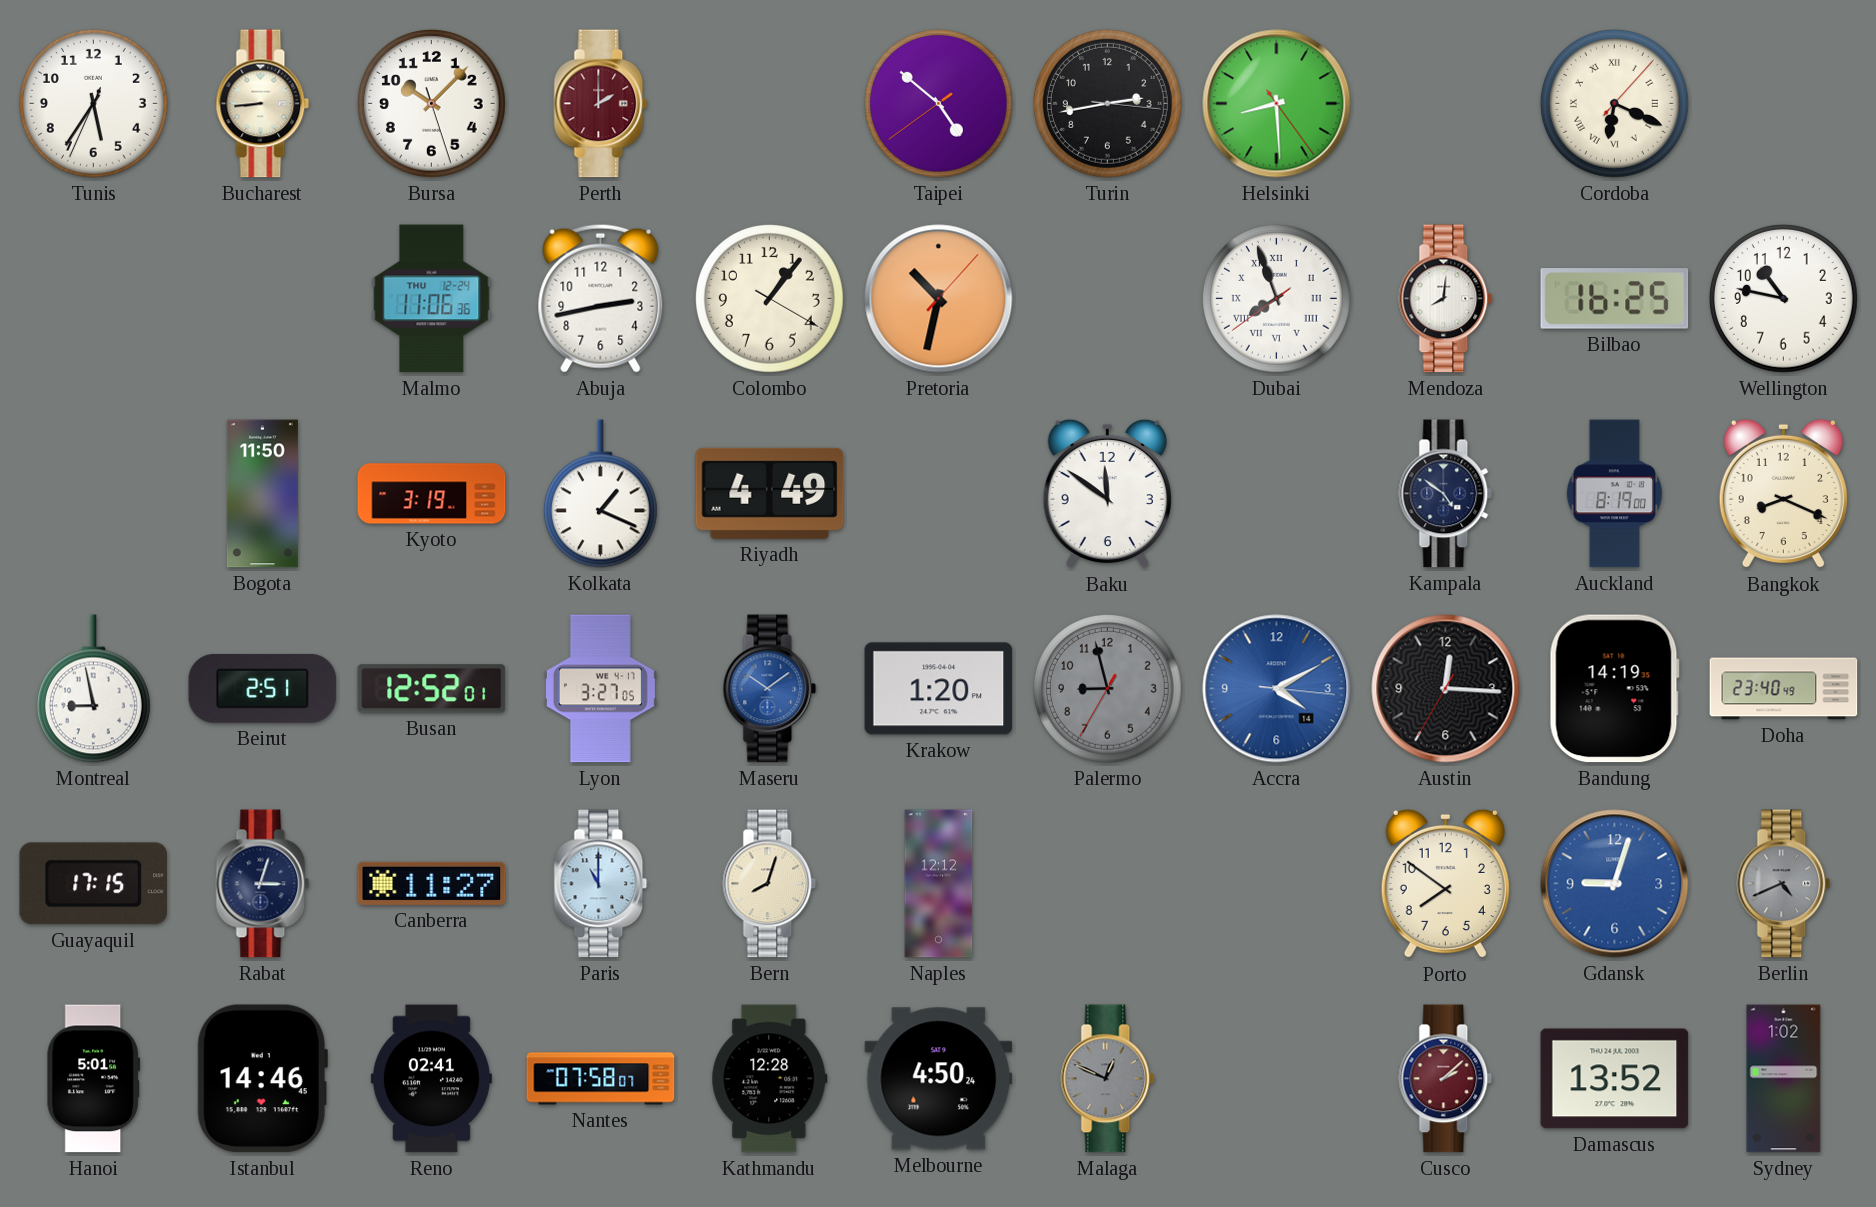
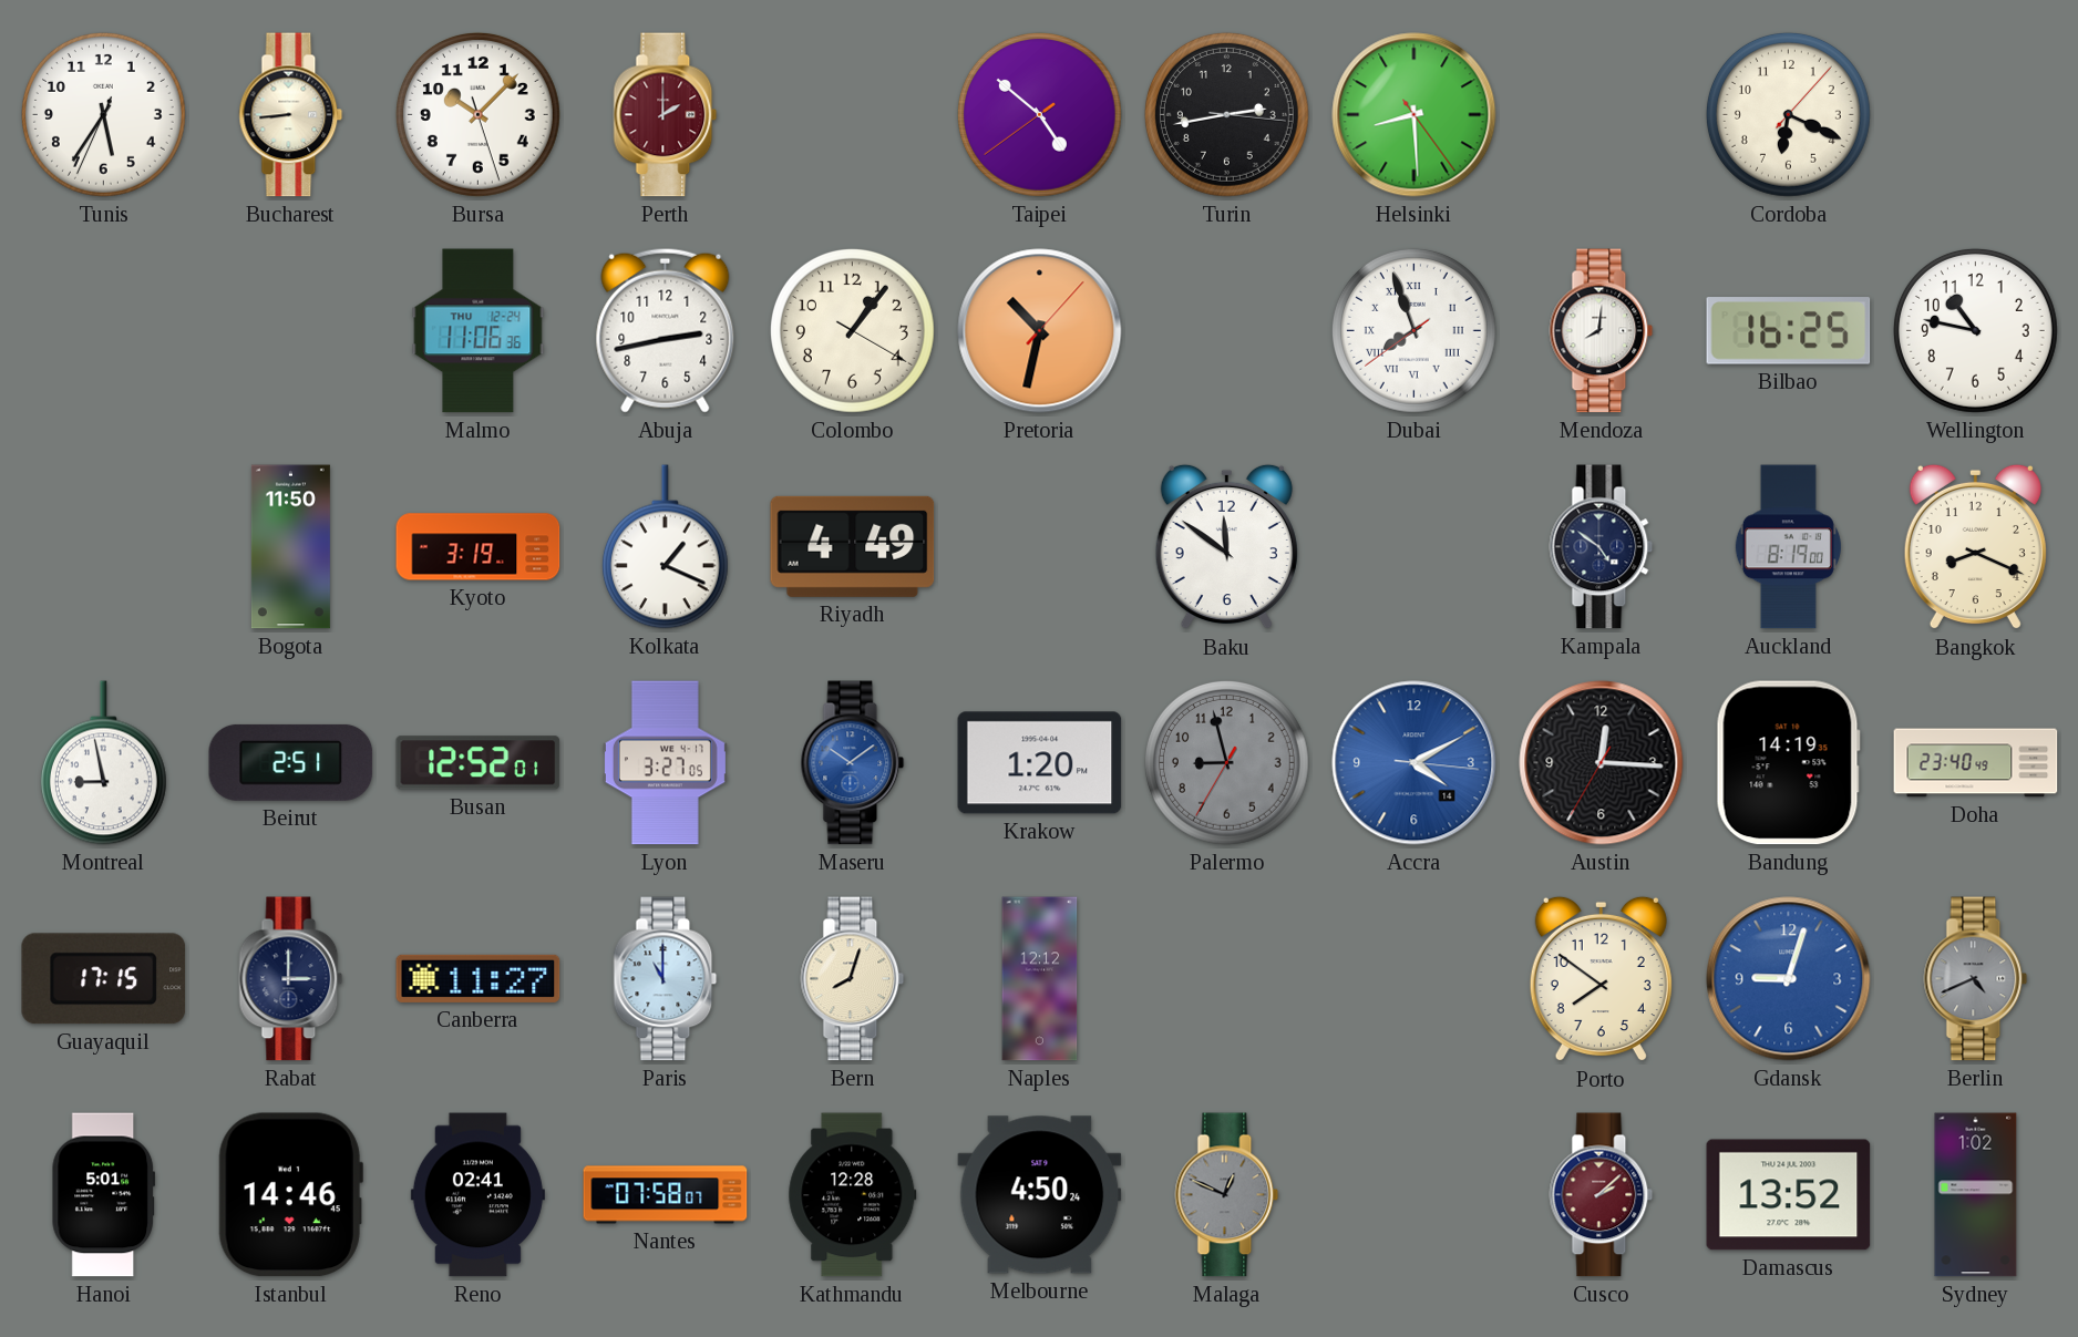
Cordoba numerals: Roman -> Arabic (1788, 114)
Rabat: 3:03 -> 3:00 (291, 979)
